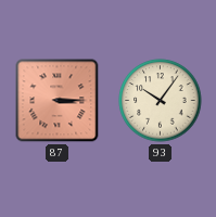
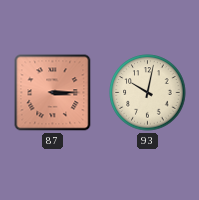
93: 10:06 -> 10:02 (148, 93)
